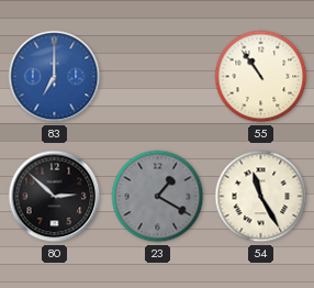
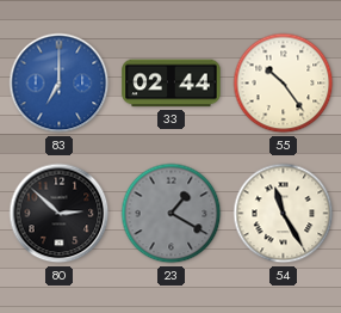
33: none -> 02:44 (172, 84)
55: 10:54 -> 10:24 (284, 84)
